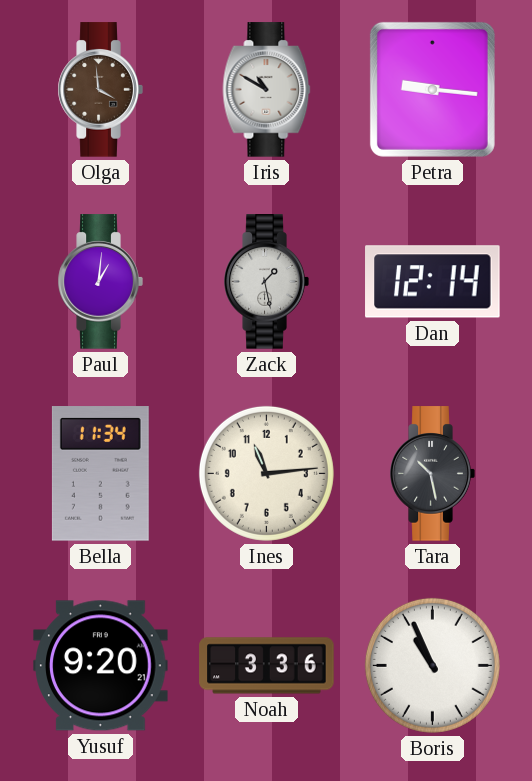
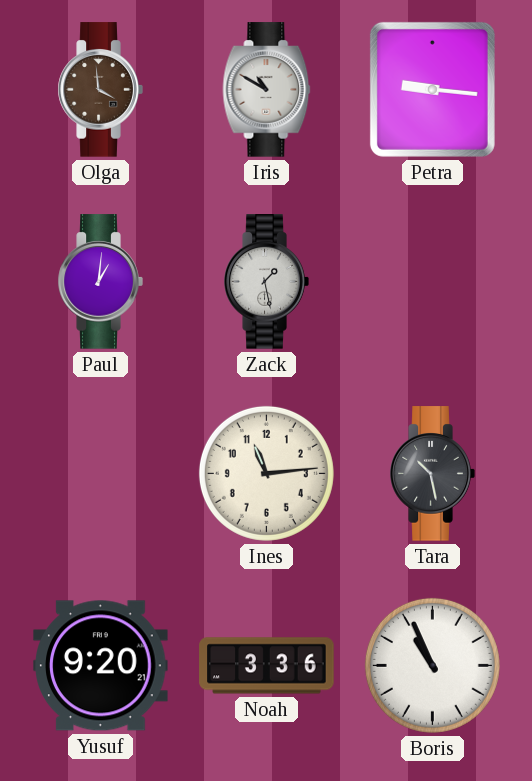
Dan: 12:14 -> none (433, 282)
Bella: 11:34 -> none (100, 474)
